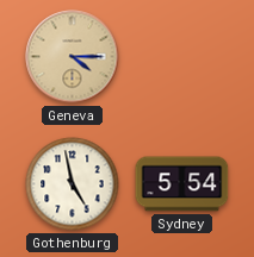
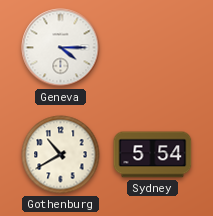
Geneva dial: champagne -> white (61, 48)
Gothenburg: 4:58 -> 10:40 (61, 155)
